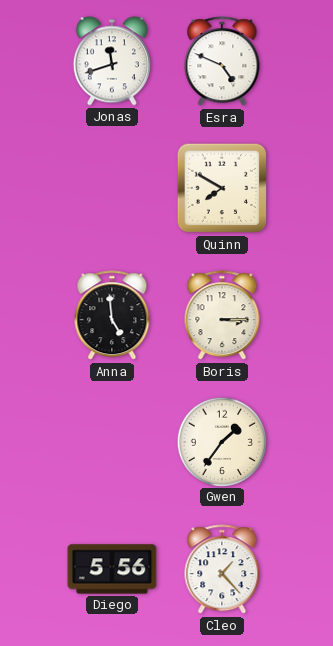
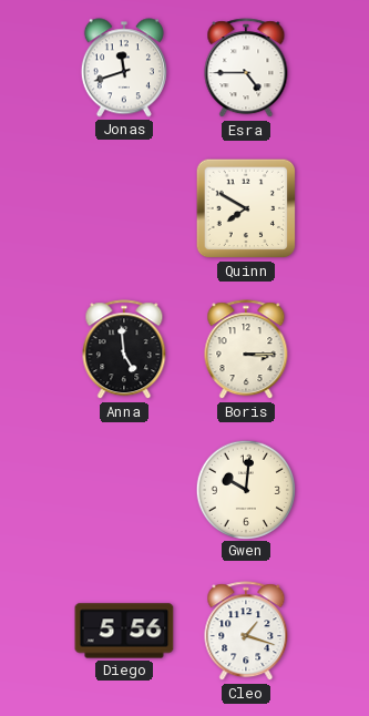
Esra: 4:49 -> 4:45 (246, 69)
Gwen: 1:36 -> 10:01 (245, 489)
Cleo: 1:23 -> 1:18 (246, 632)
